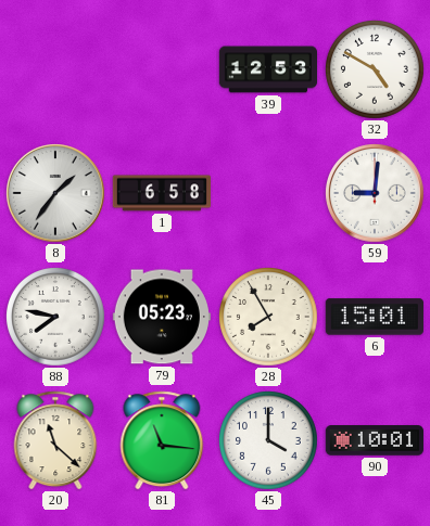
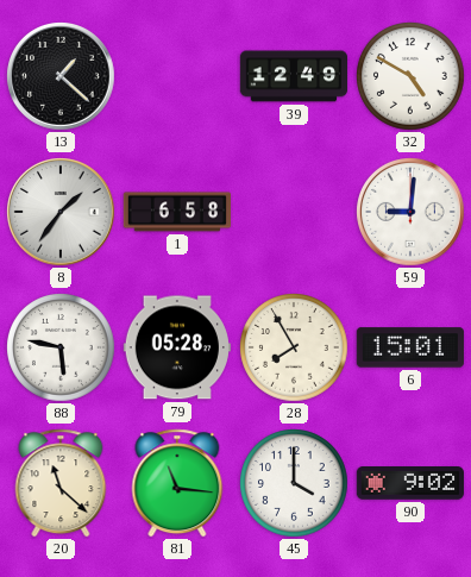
13: none -> 1:22 (62, 77)
39: 12:53 -> 12:49 (294, 76)
88: 7:47 -> 5:47 (62, 349)
79: 05:23 -> 05:28 (177, 347)
90: 10:01 -> 9:02 (410, 484)
